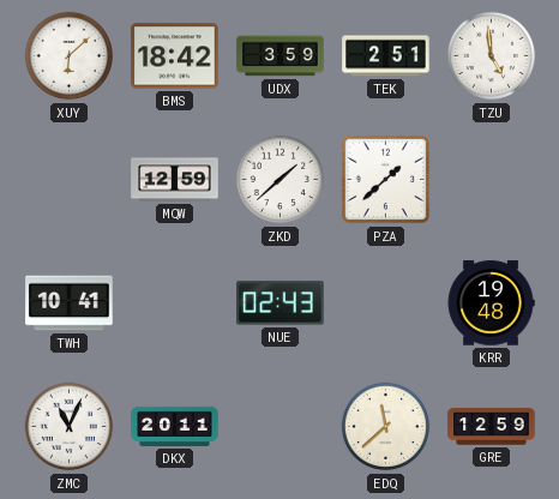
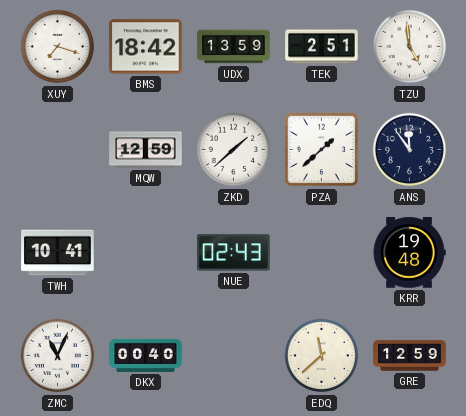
XUY: 6:08 -> 7:18 (58, 47)
UDX: 3:59 -> 13:59 (234, 47)
ANS: none -> 11:54 (410, 150)
DKX: 20:11 -> 00:40 (146, 355)
